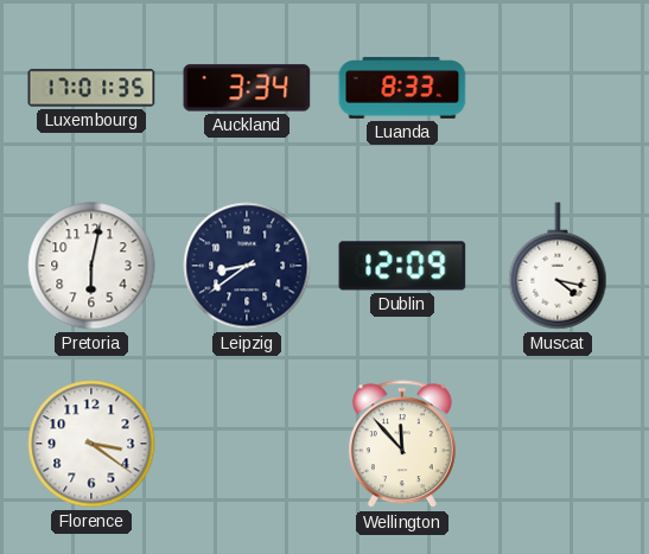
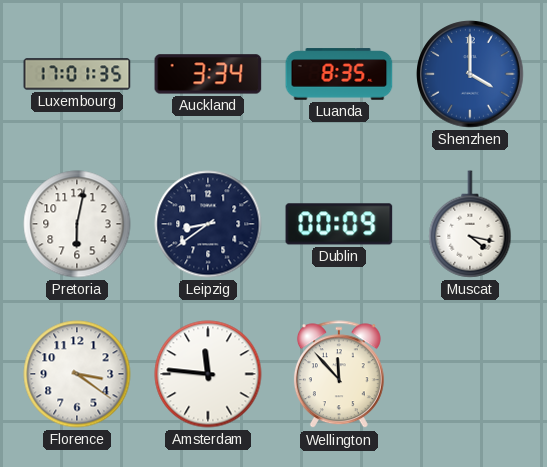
Luanda: 8:33 -> 8:35 (339, 74)
Shenzhen: none -> 4:00 (470, 74)
Dublin: 12:09 -> 00:09 (339, 224)
Amsterdam: none -> 11:46 (208, 374)
